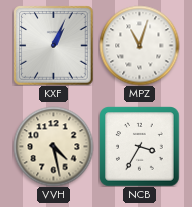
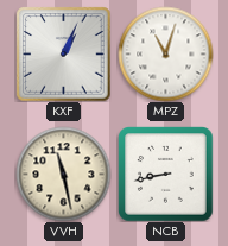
VVH: 4:28 -> 11:28 (63, 174)
NCB: 3:35 -> 8:43 (165, 174)
